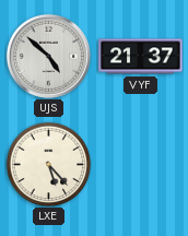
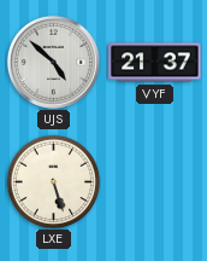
LXE: 5:23 -> 5:27 (53, 181)
